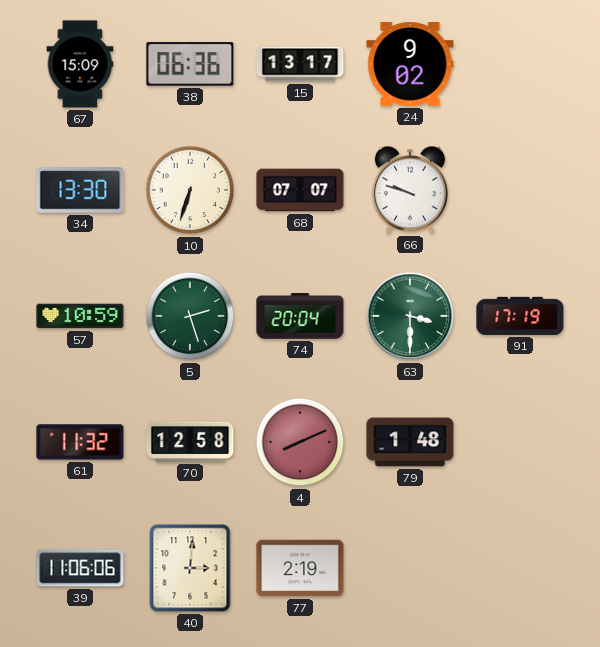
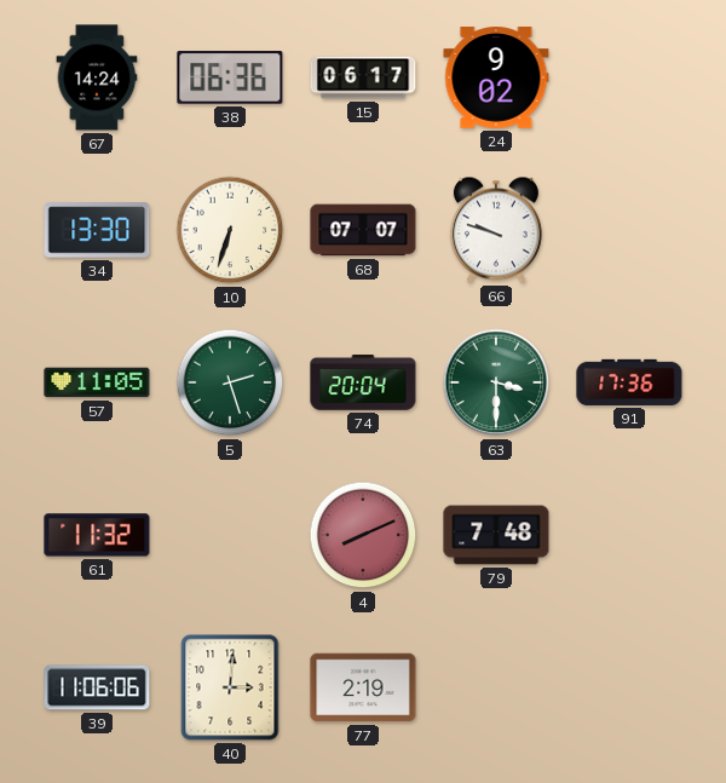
67: 15:09 -> 14:24 (97, 77)
15: 13:17 -> 06:17 (363, 77)
57: 10:59 -> 11:05 (97, 382)
91: 17:19 -> 17:36 (629, 382)
70: 12:58 -> none (190, 442)
79: 1:48 -> 7:48 (496, 535)
